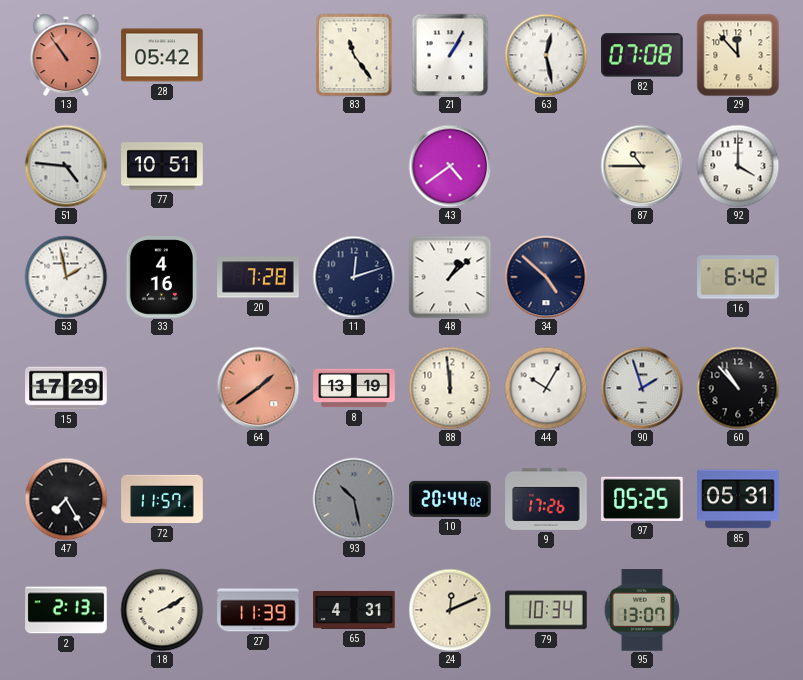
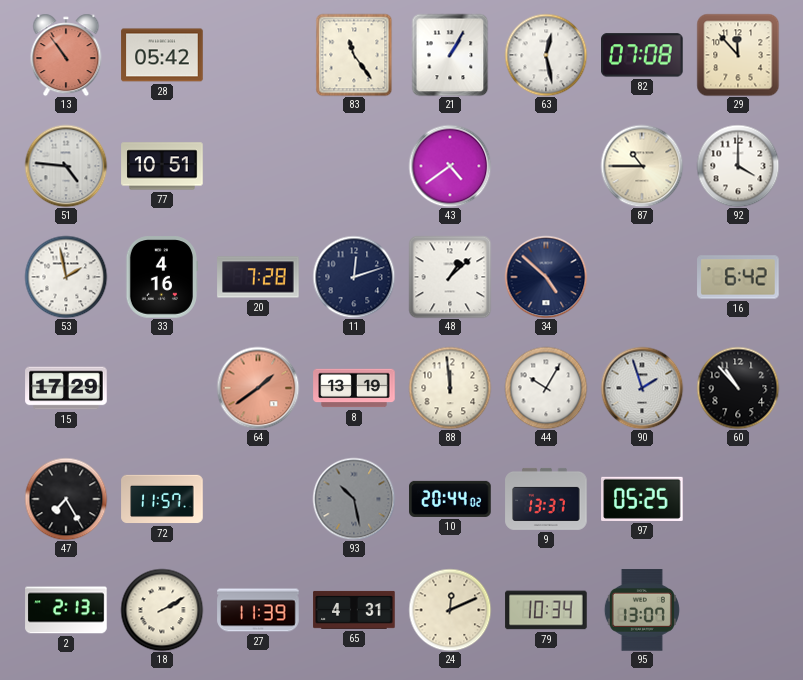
9: 17:26 -> 13:37 (546, 499)
85: 05:31 -> none (738, 499)
